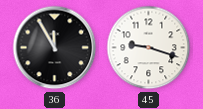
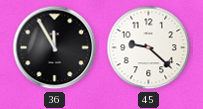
45: 9:18 -> 9:22 (149, 48)
